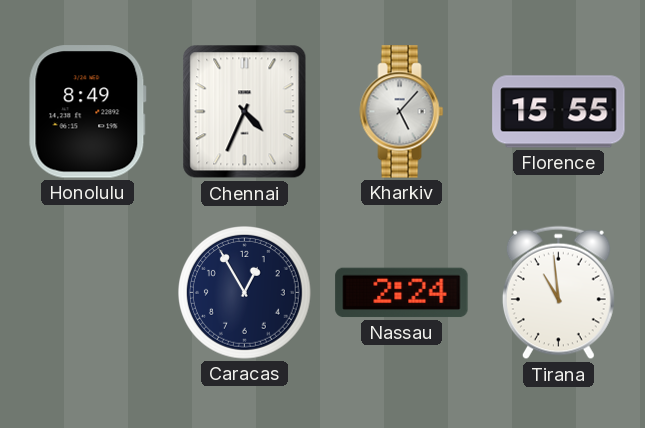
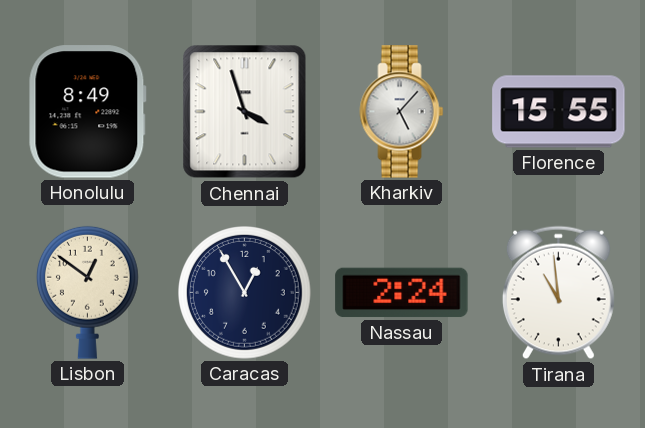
Chennai: 4:34 -> 3:57 (245, 112)
Lisbon: none -> 12:51 (87, 292)
